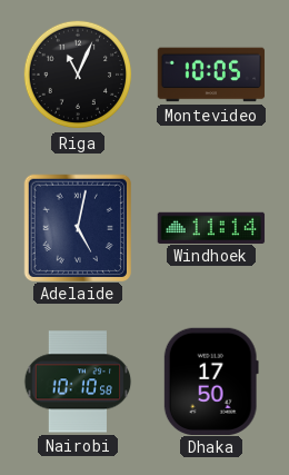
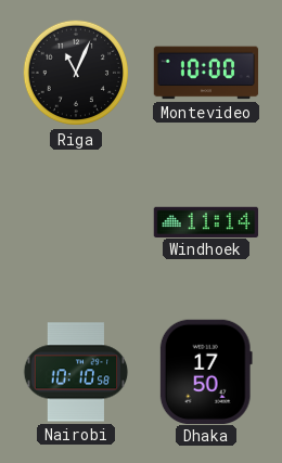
Montevideo: 10:05 -> 10:00 (206, 73)
Adelaide: 5:02 -> none (77, 227)
